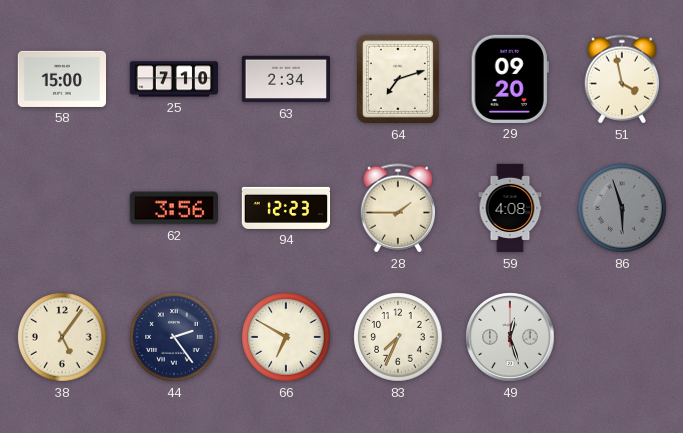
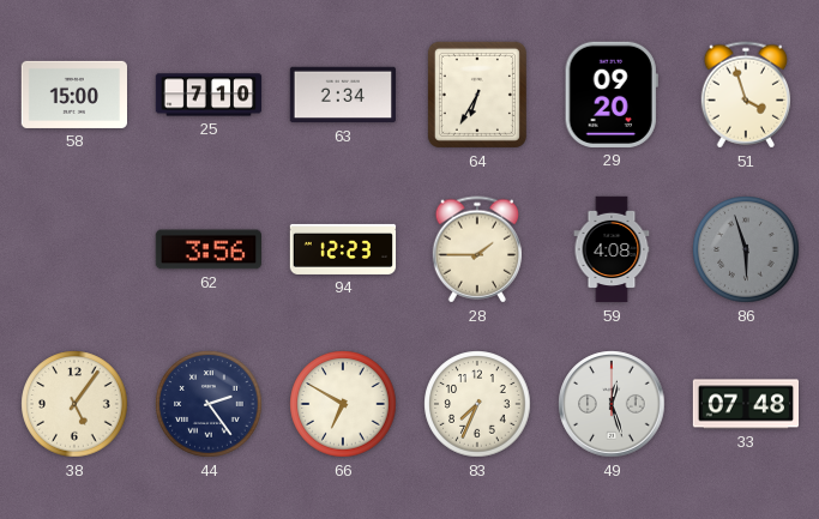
64: 7:12 -> 6:35 (477, 95)
51: 3:58 -> 3:57 (745, 95)
33: none -> 07:48 (745, 404)
